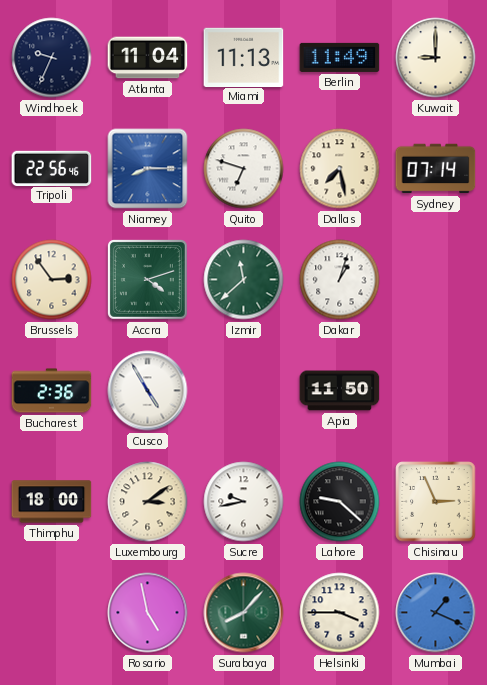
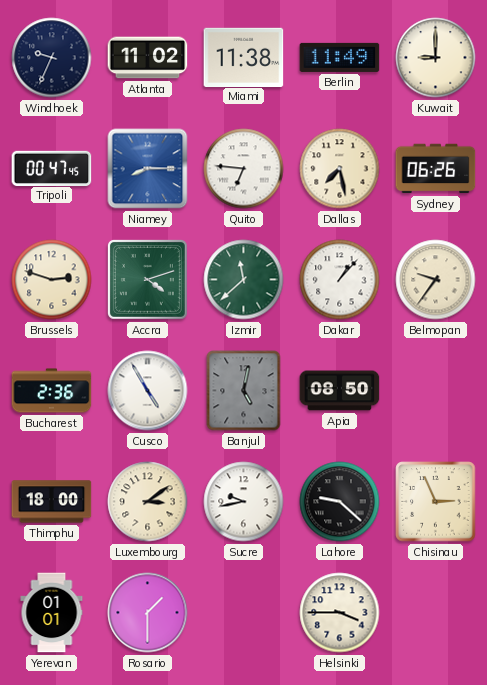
Atlanta: 11:04 -> 11:02 (148, 58)
Miami: 11:13 -> 11:38 (244, 57)
Tripoli: 22:56 -> 00:47 (52, 168)
Quito: 6:48 -> 6:46 (244, 169)
Sydney: 07:14 -> 06:26 (436, 169)
Brussels: 2:54 -> 2:48 (52, 280)
Dakar: 1:03 -> 1:07 (340, 280)
Belmopan: none -> 9:36 (436, 280)
Banjul: none -> 5:02 (244, 391)
Apia: 11:50 -> 08:50 (340, 391)
Yerevan: none -> 01:01 (52, 613)
Rosario: 4:58 -> 1:30 (148, 613)
Surabaya: 8:07 -> none (244, 613)
Mumbai: 1:19 -> none (436, 613)
